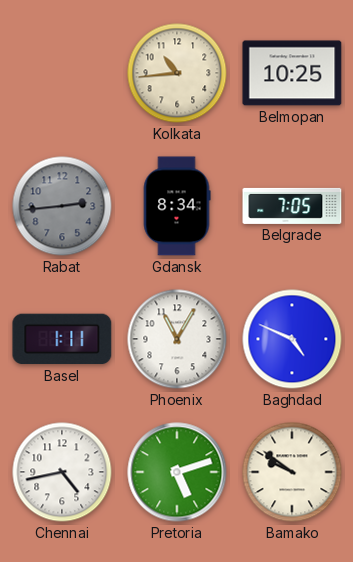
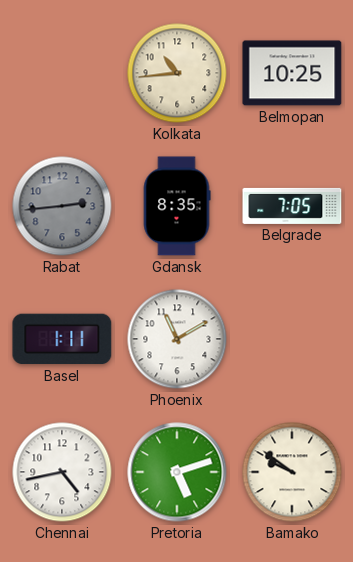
Gdansk: 8:34 -> 8:35 (177, 206)
Phoenix: 11:05 -> 11:10 (177, 339)
Baghdad: 4:49 -> none (292, 339)
